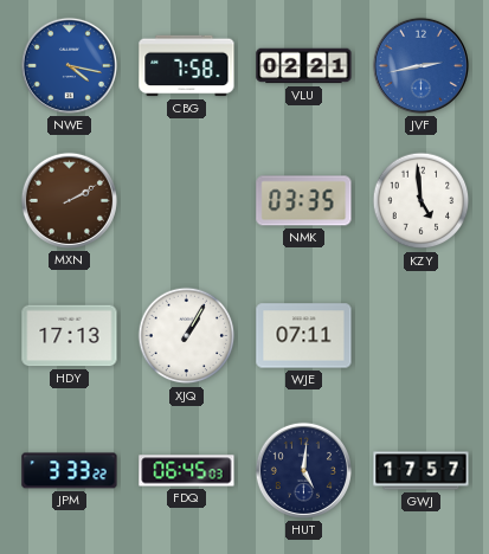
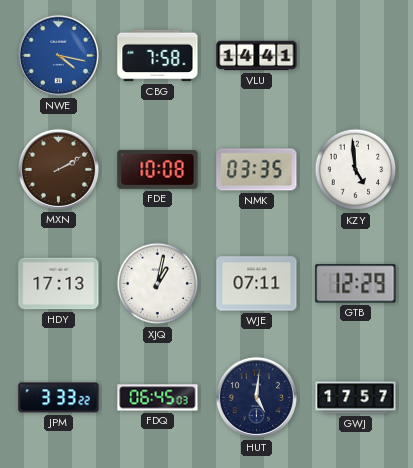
VLU: 02:21 -> 14:41 (257, 56)
JVF: 2:43 -> none (420, 65)
FDE: none -> 10:08 (158, 169)
XJQ: 1:05 -> 1:02 (158, 284)
GTB: none -> 12:29 (356, 284)
